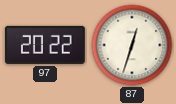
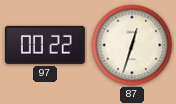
97: 20:22 -> 00:22 (45, 45)
